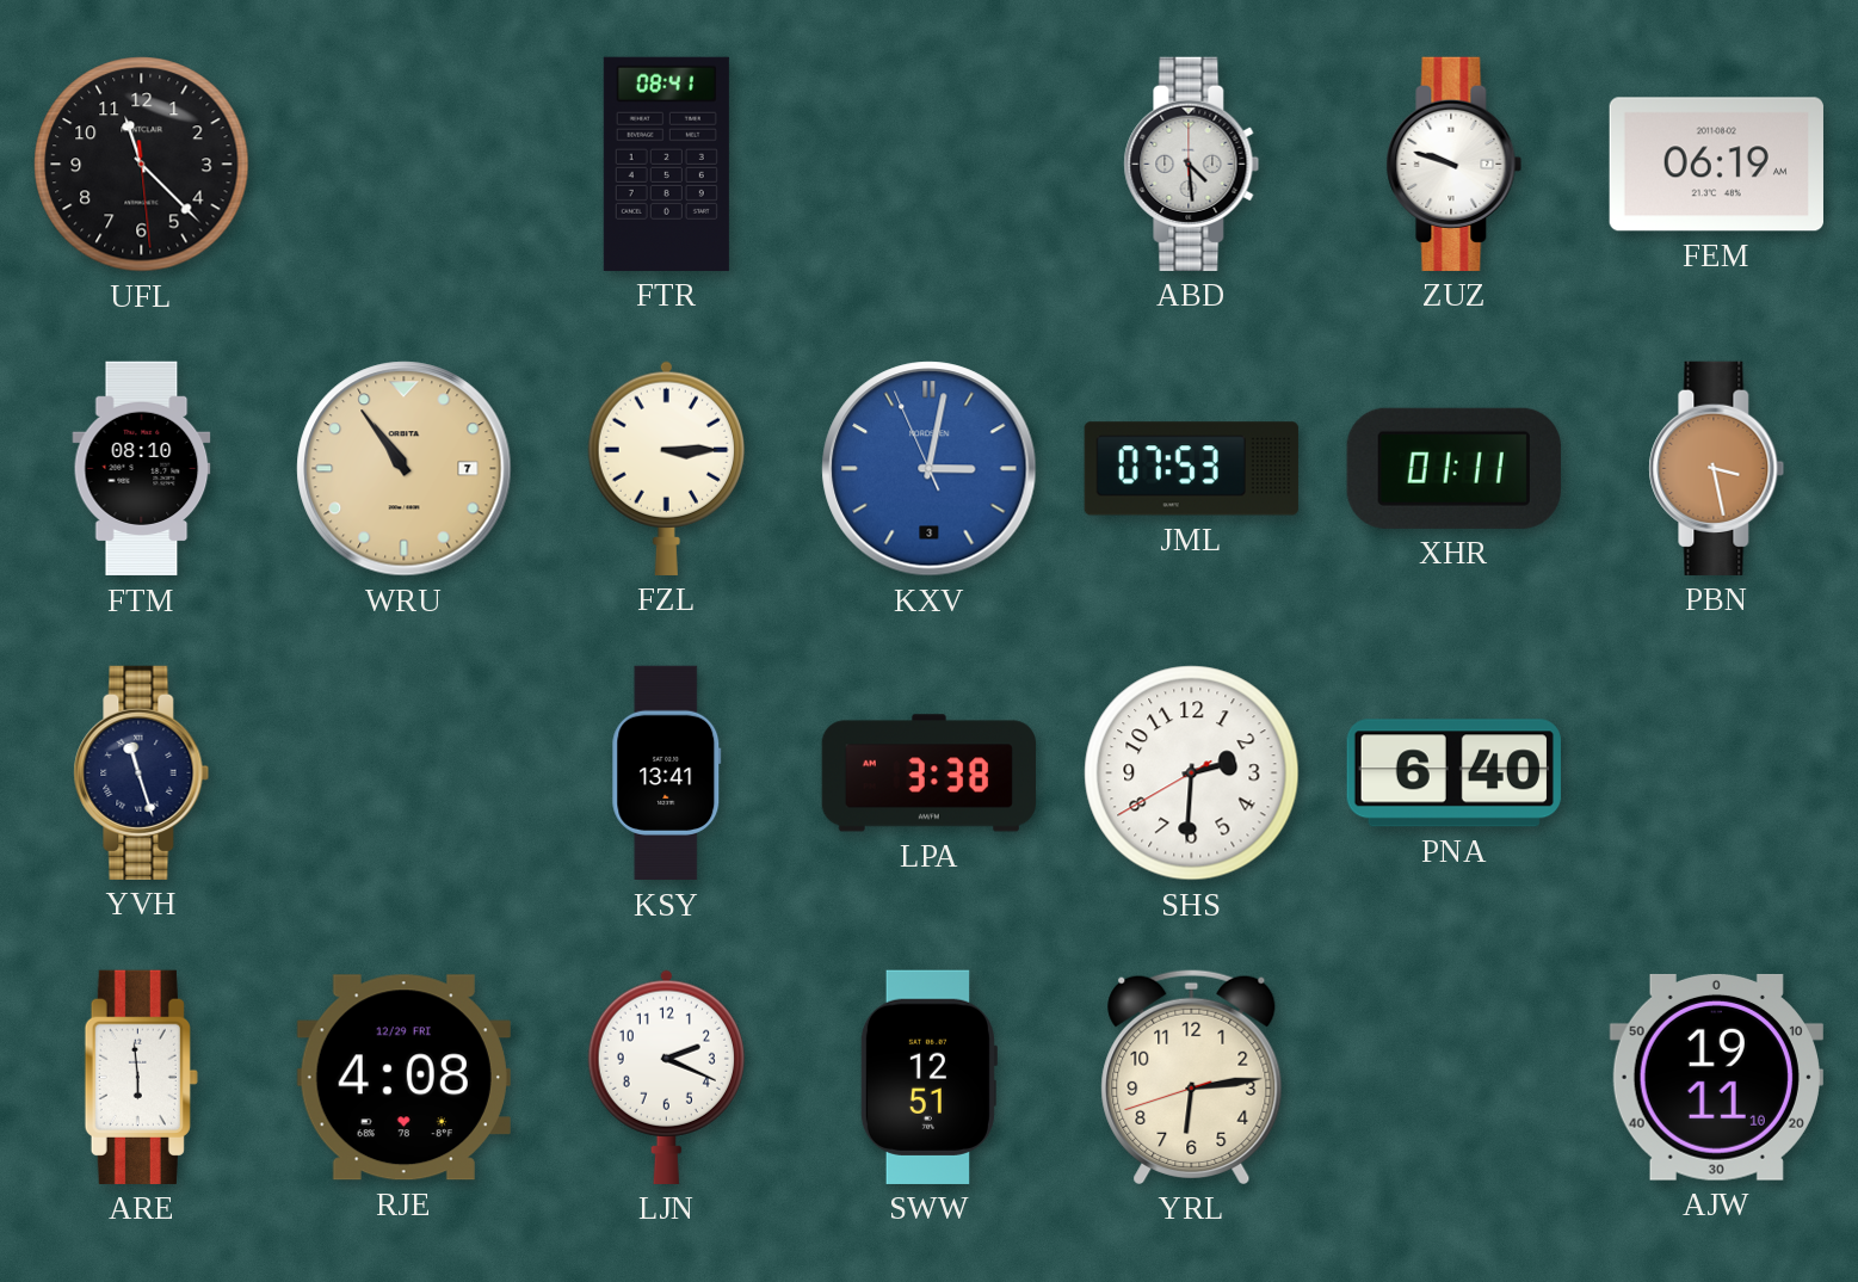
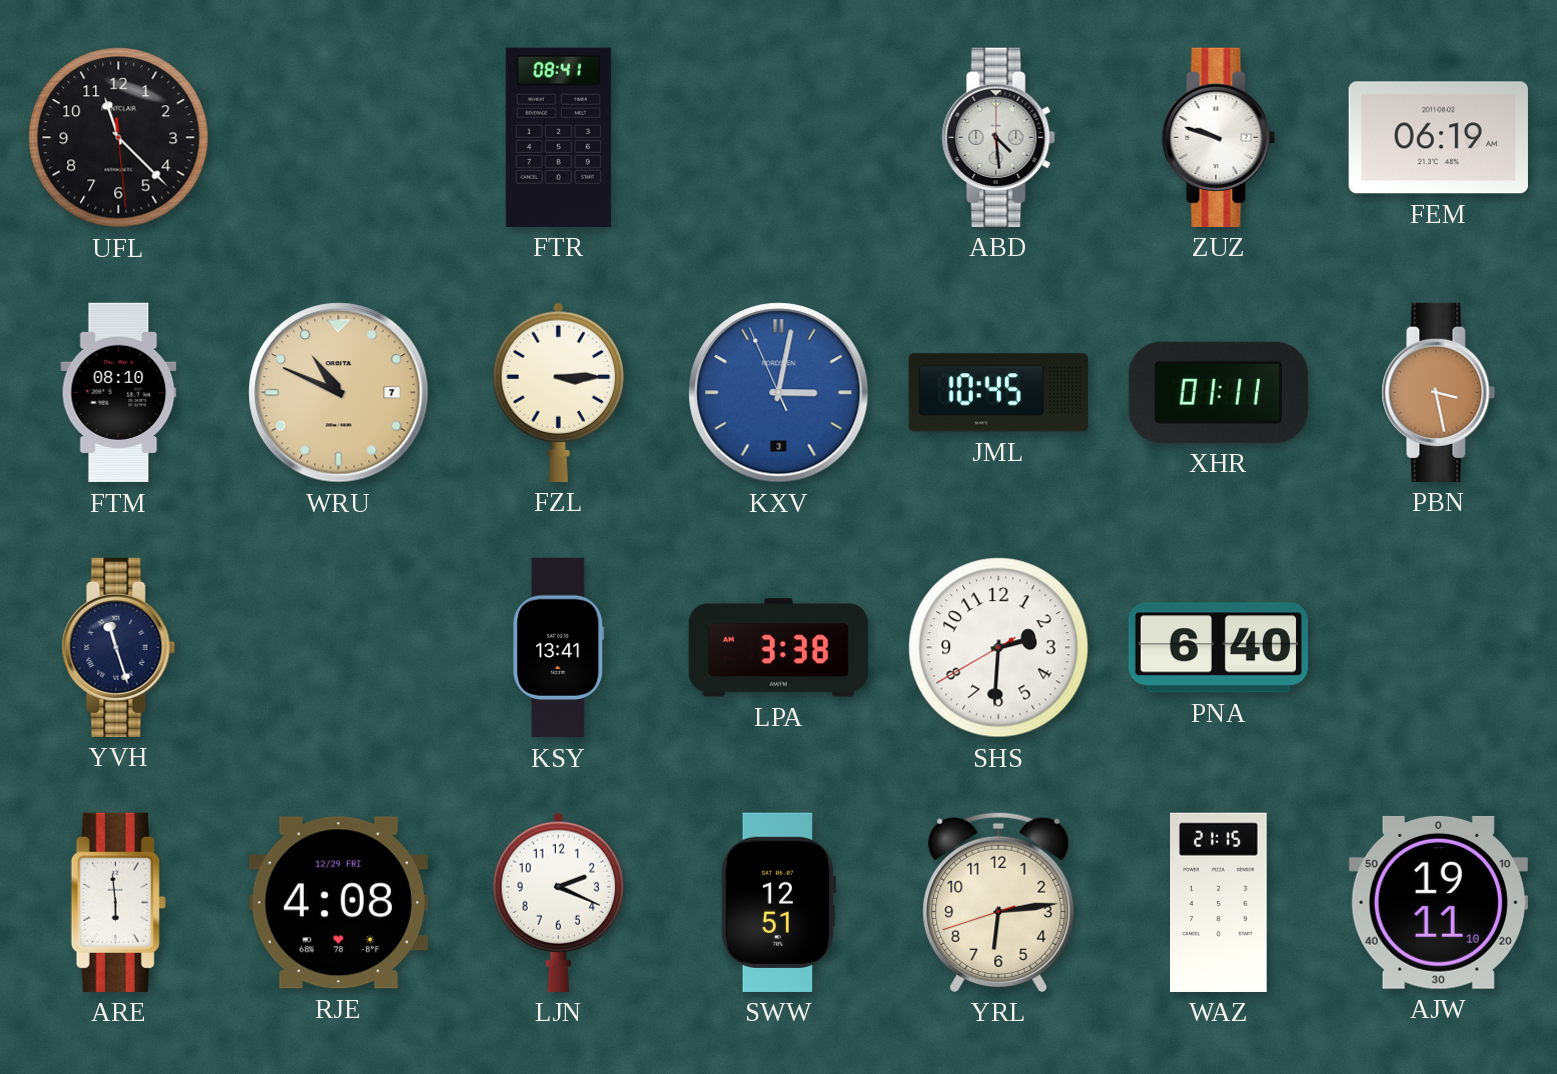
WRU: 10:54 -> 10:49 (339, 393)
JML: 07:53 -> 10:45 (998, 393)
WAZ: none -> 21:15 (1219, 902)
